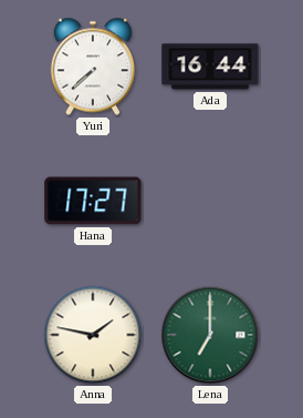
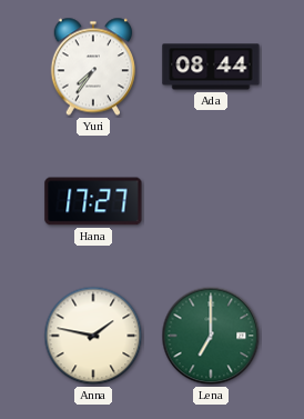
Yuri: 7:38 -> 7:36 (92, 67)
Ada: 16:44 -> 08:44 (211, 67)
